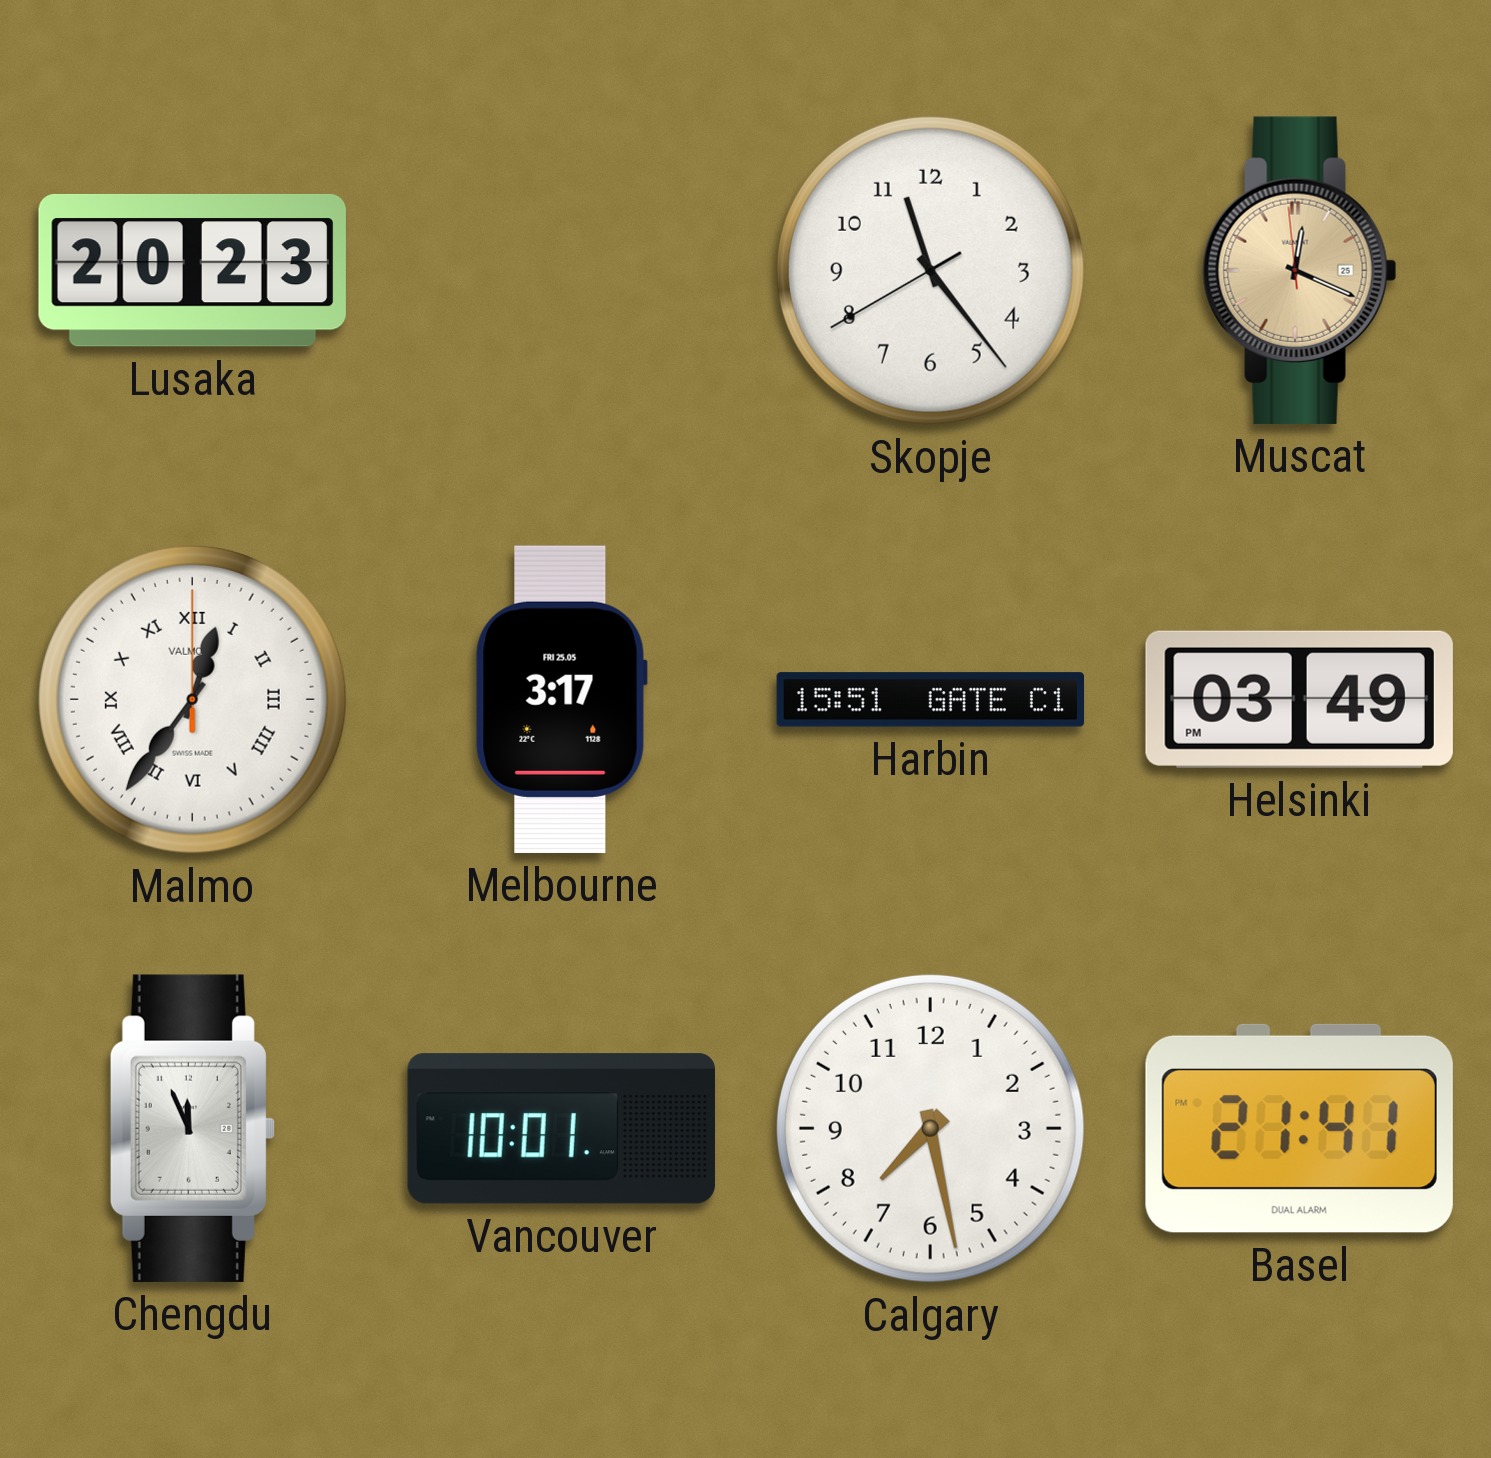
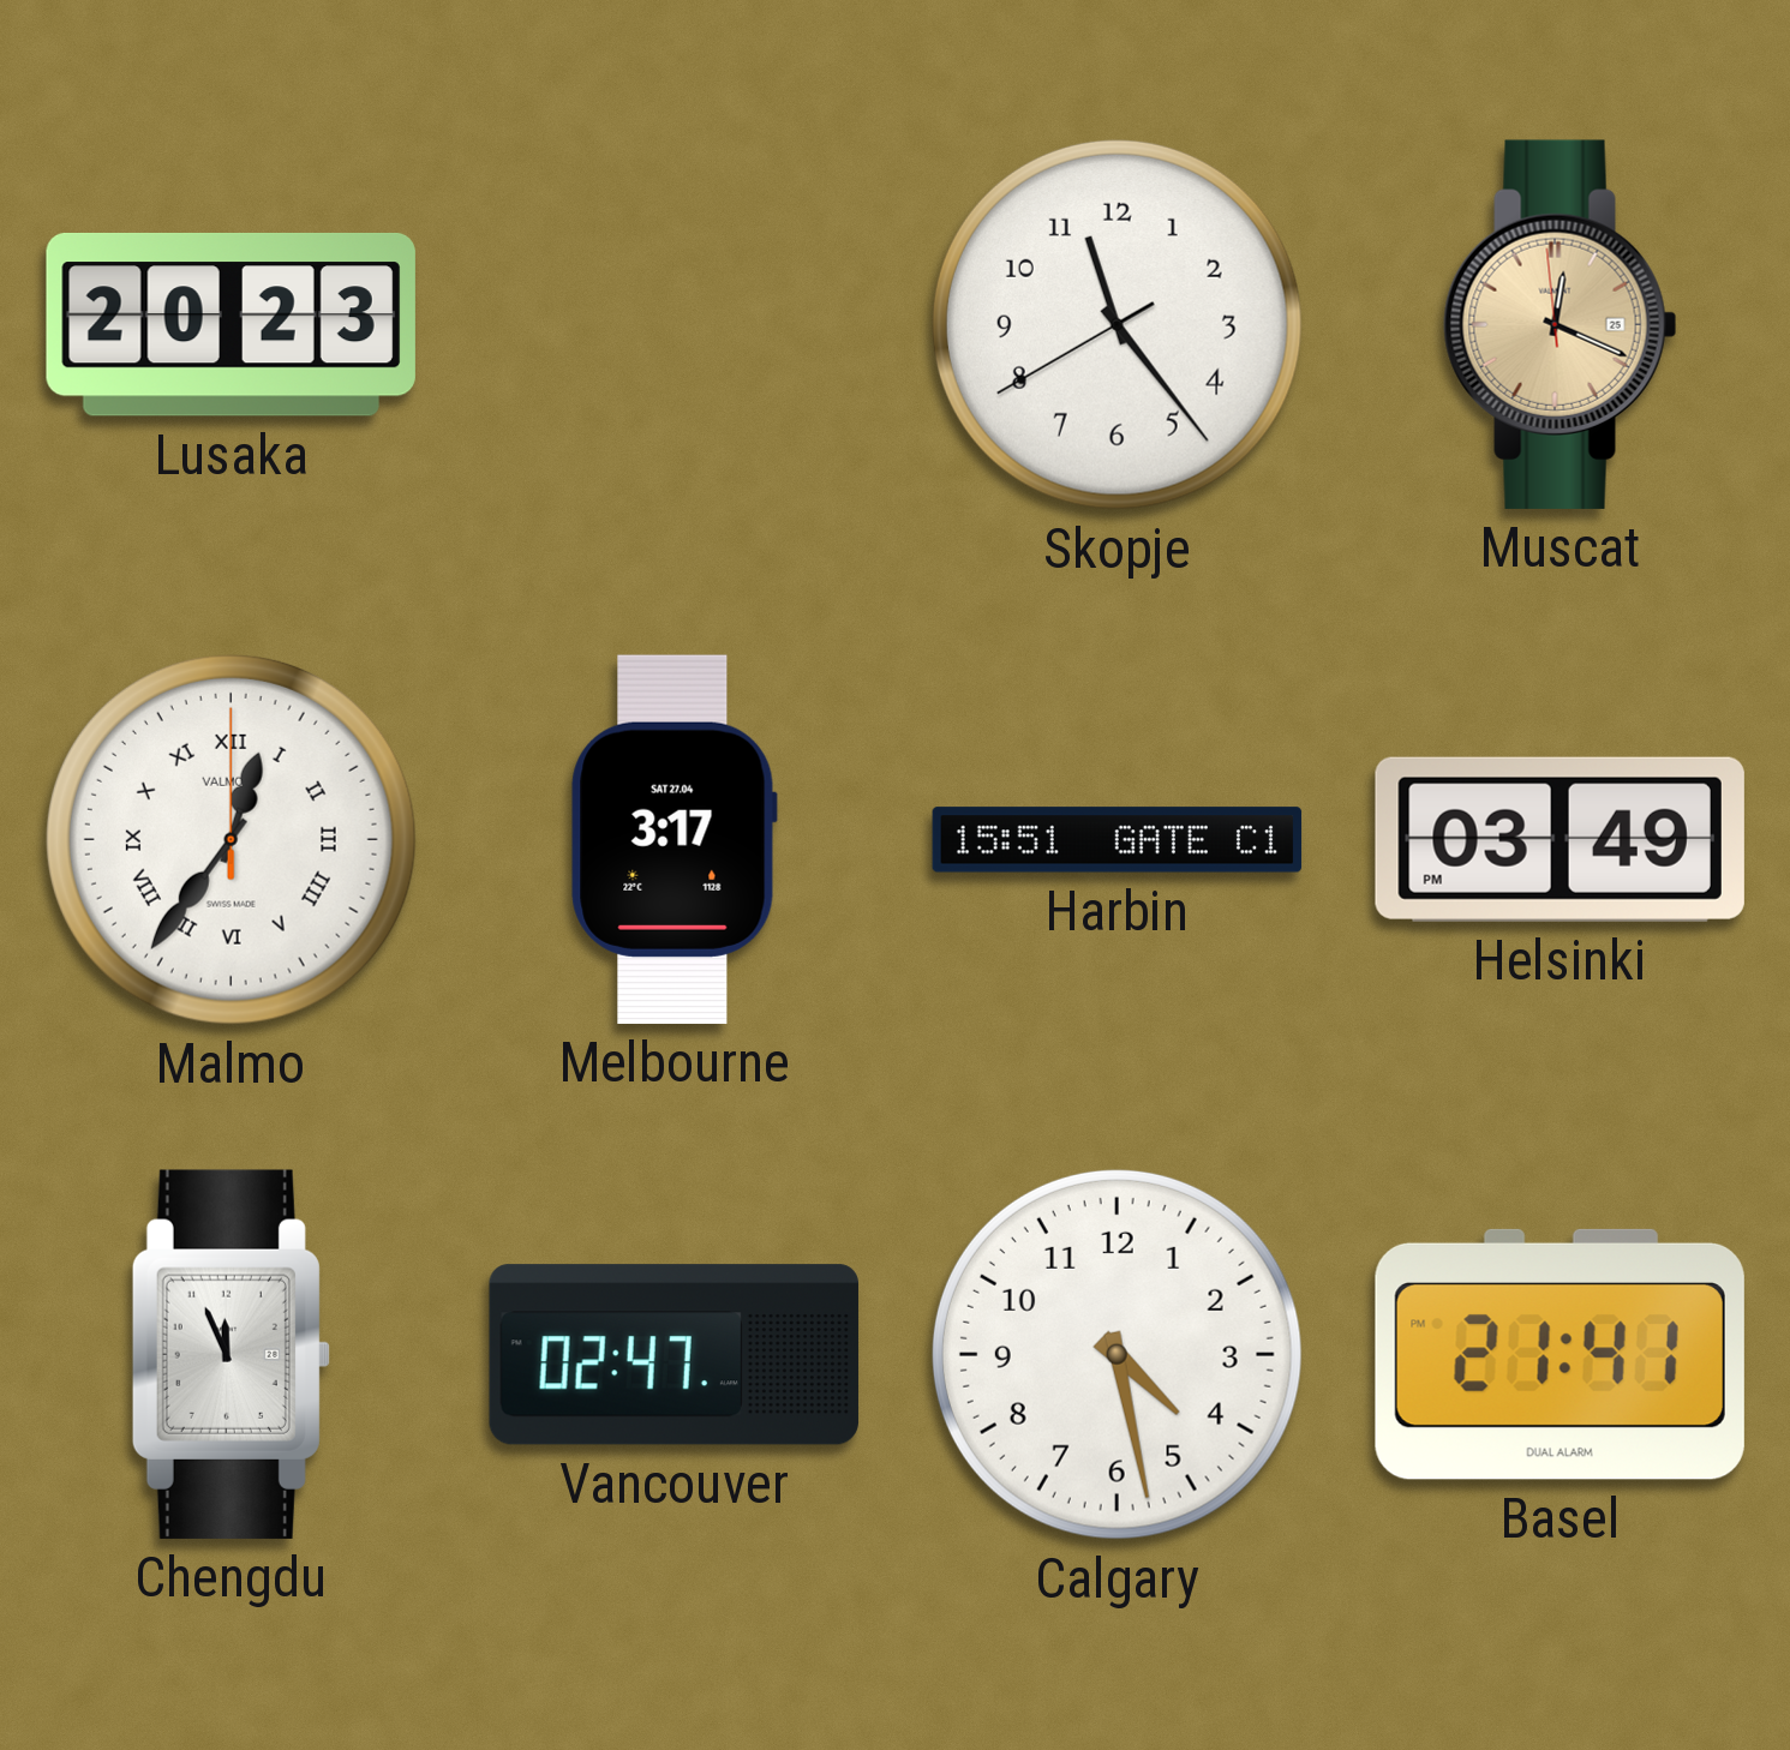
Melbourne date: FRI 25.05 -> SAT 27.04 (674, 839)
Vancouver: 10:01 -> 02:47 (674, 1355)
Calgary: 7:28 -> 4:28 (1116, 1354)
